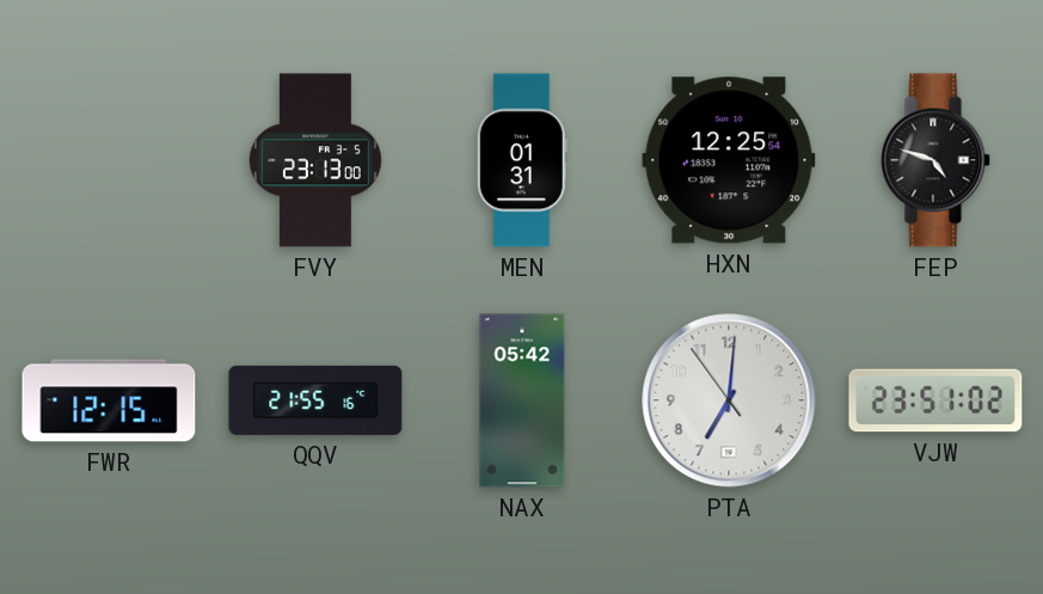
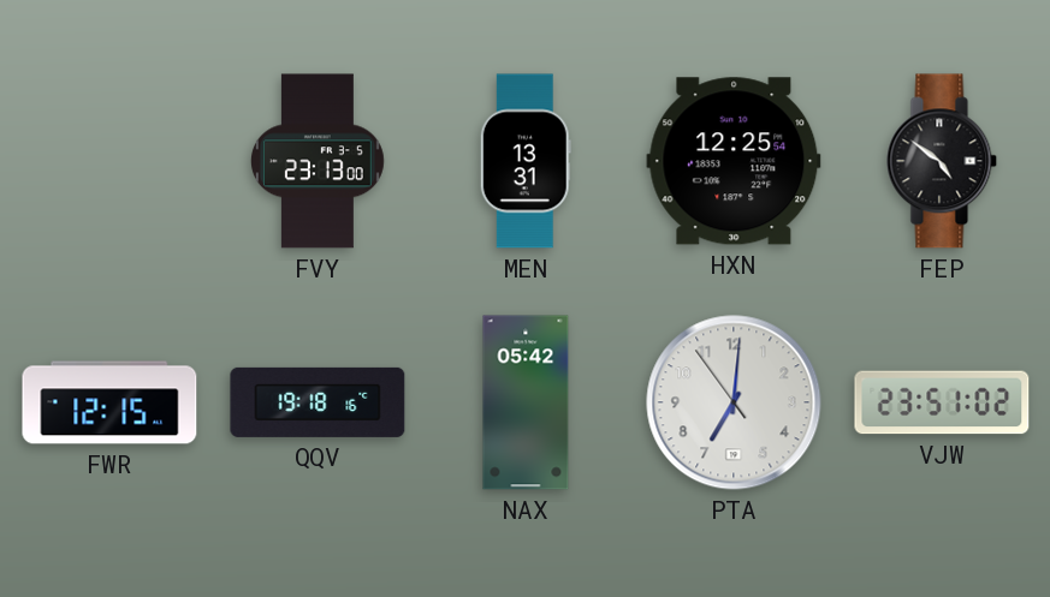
MEN: 01:31 -> 13:31 (526, 161)
FEP: 4:48 -> 4:51 (942, 161)
QQV: 21:55 -> 19:18 (318, 402)
